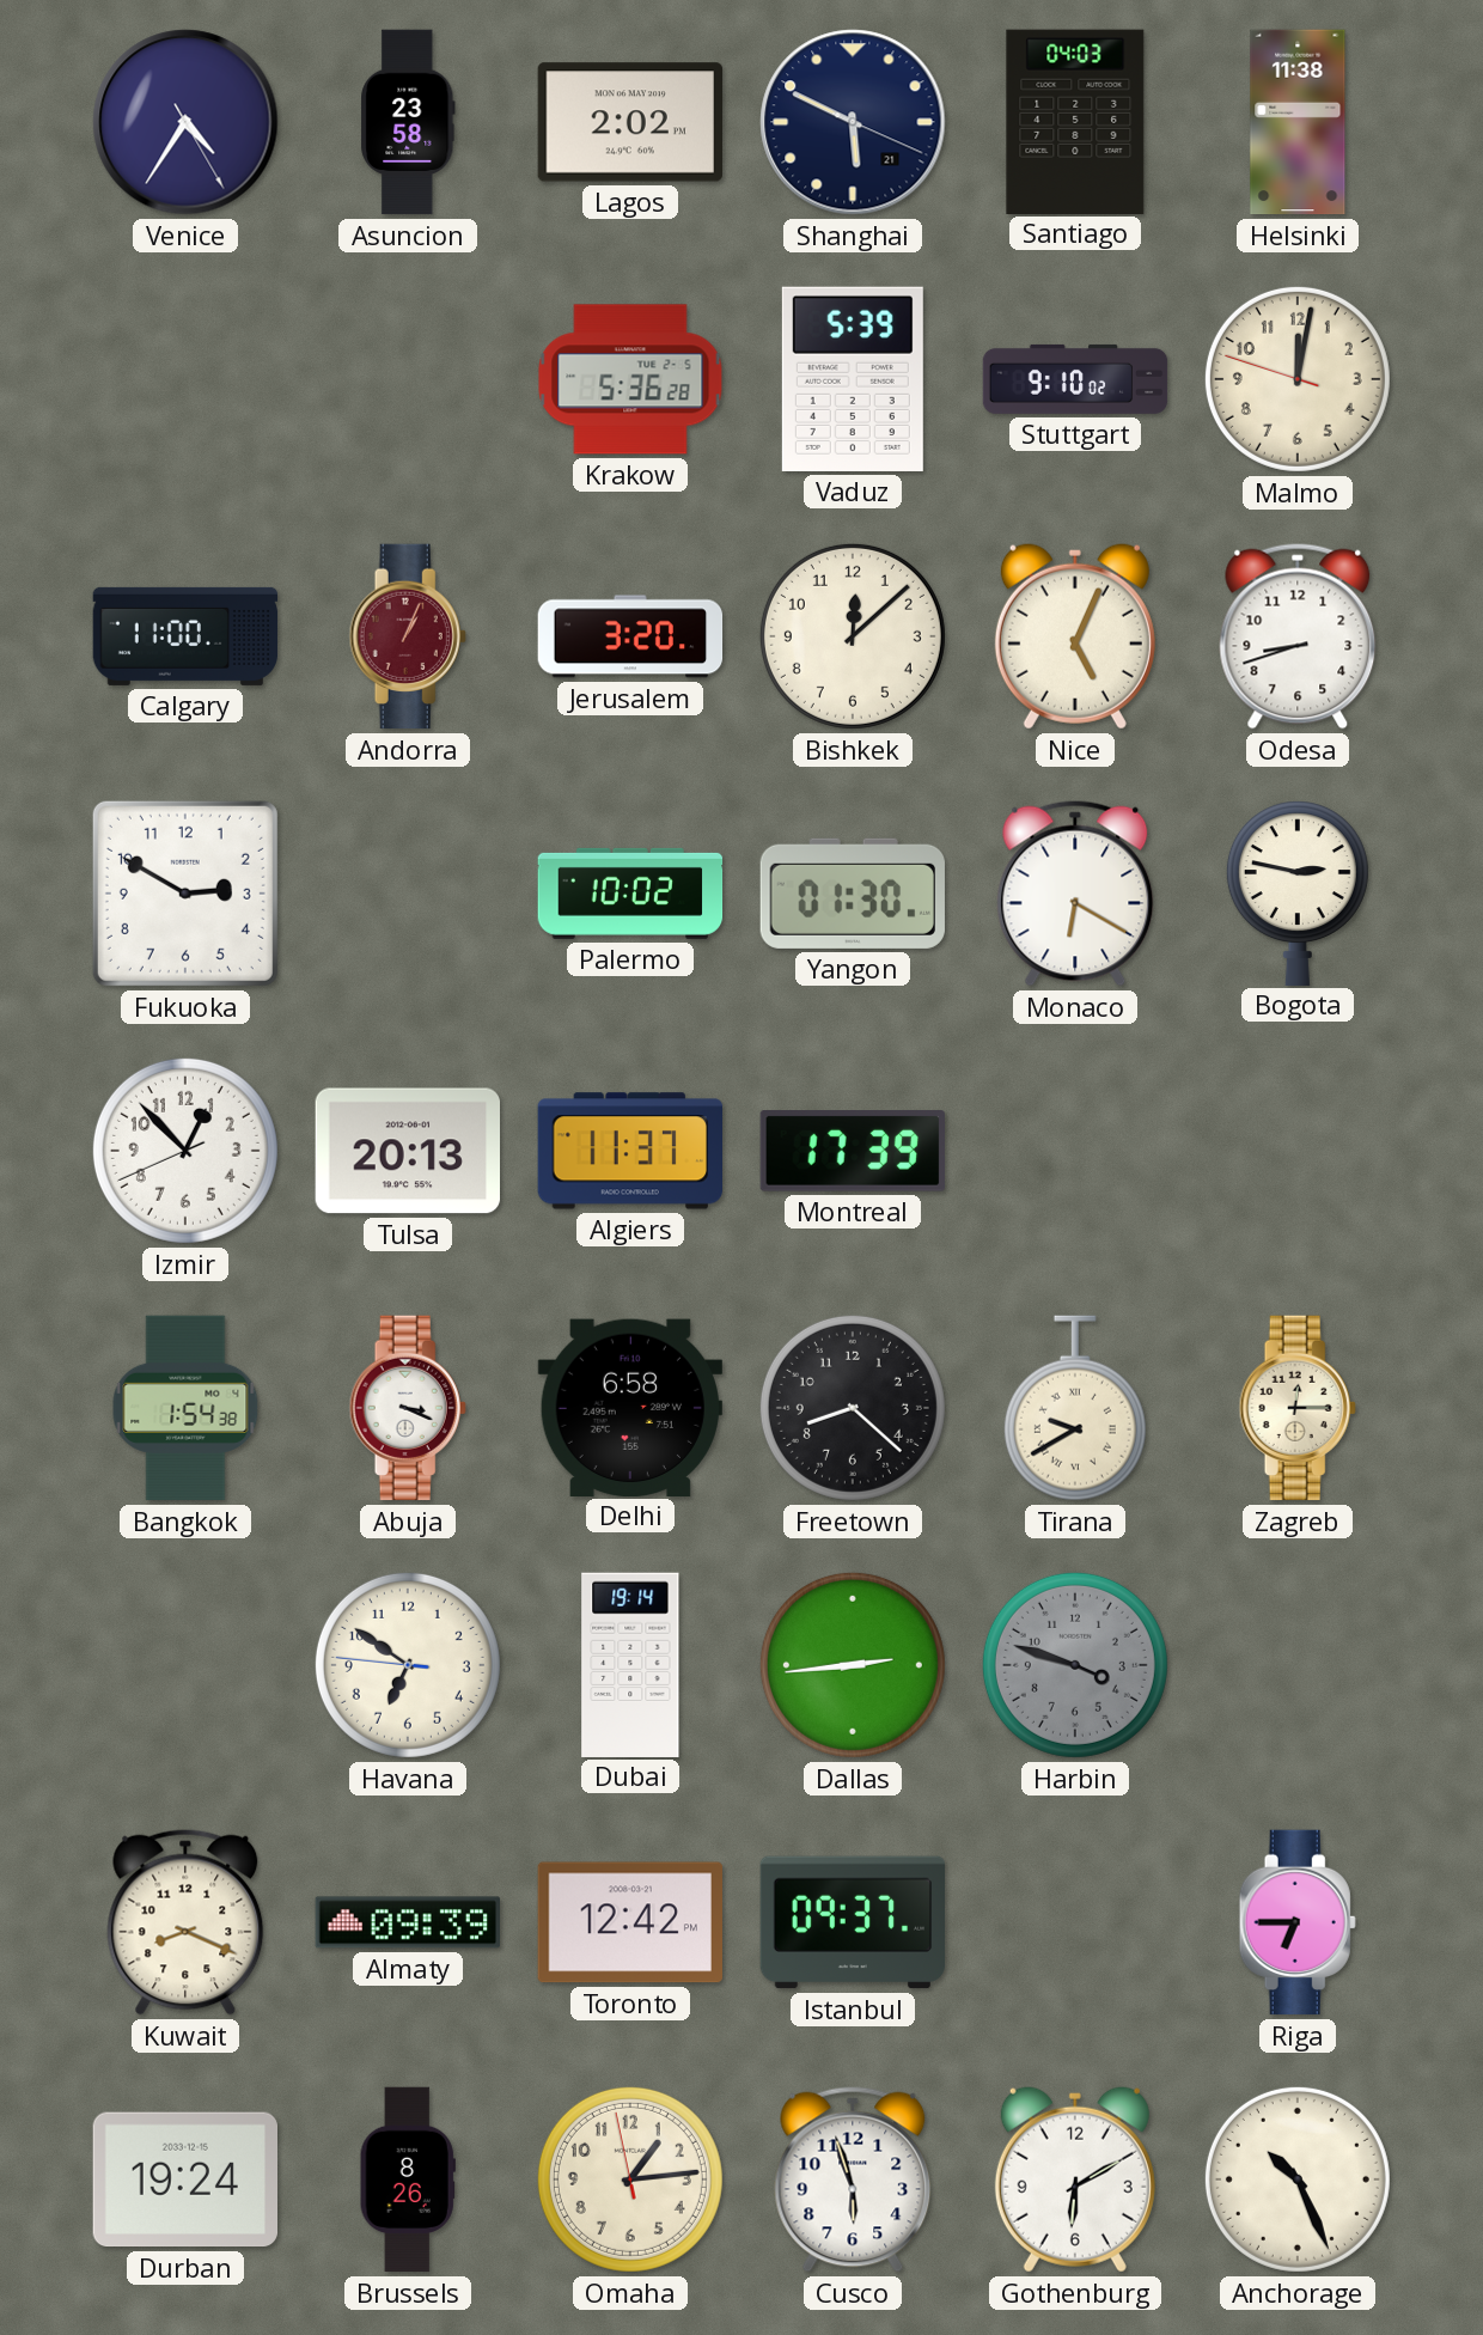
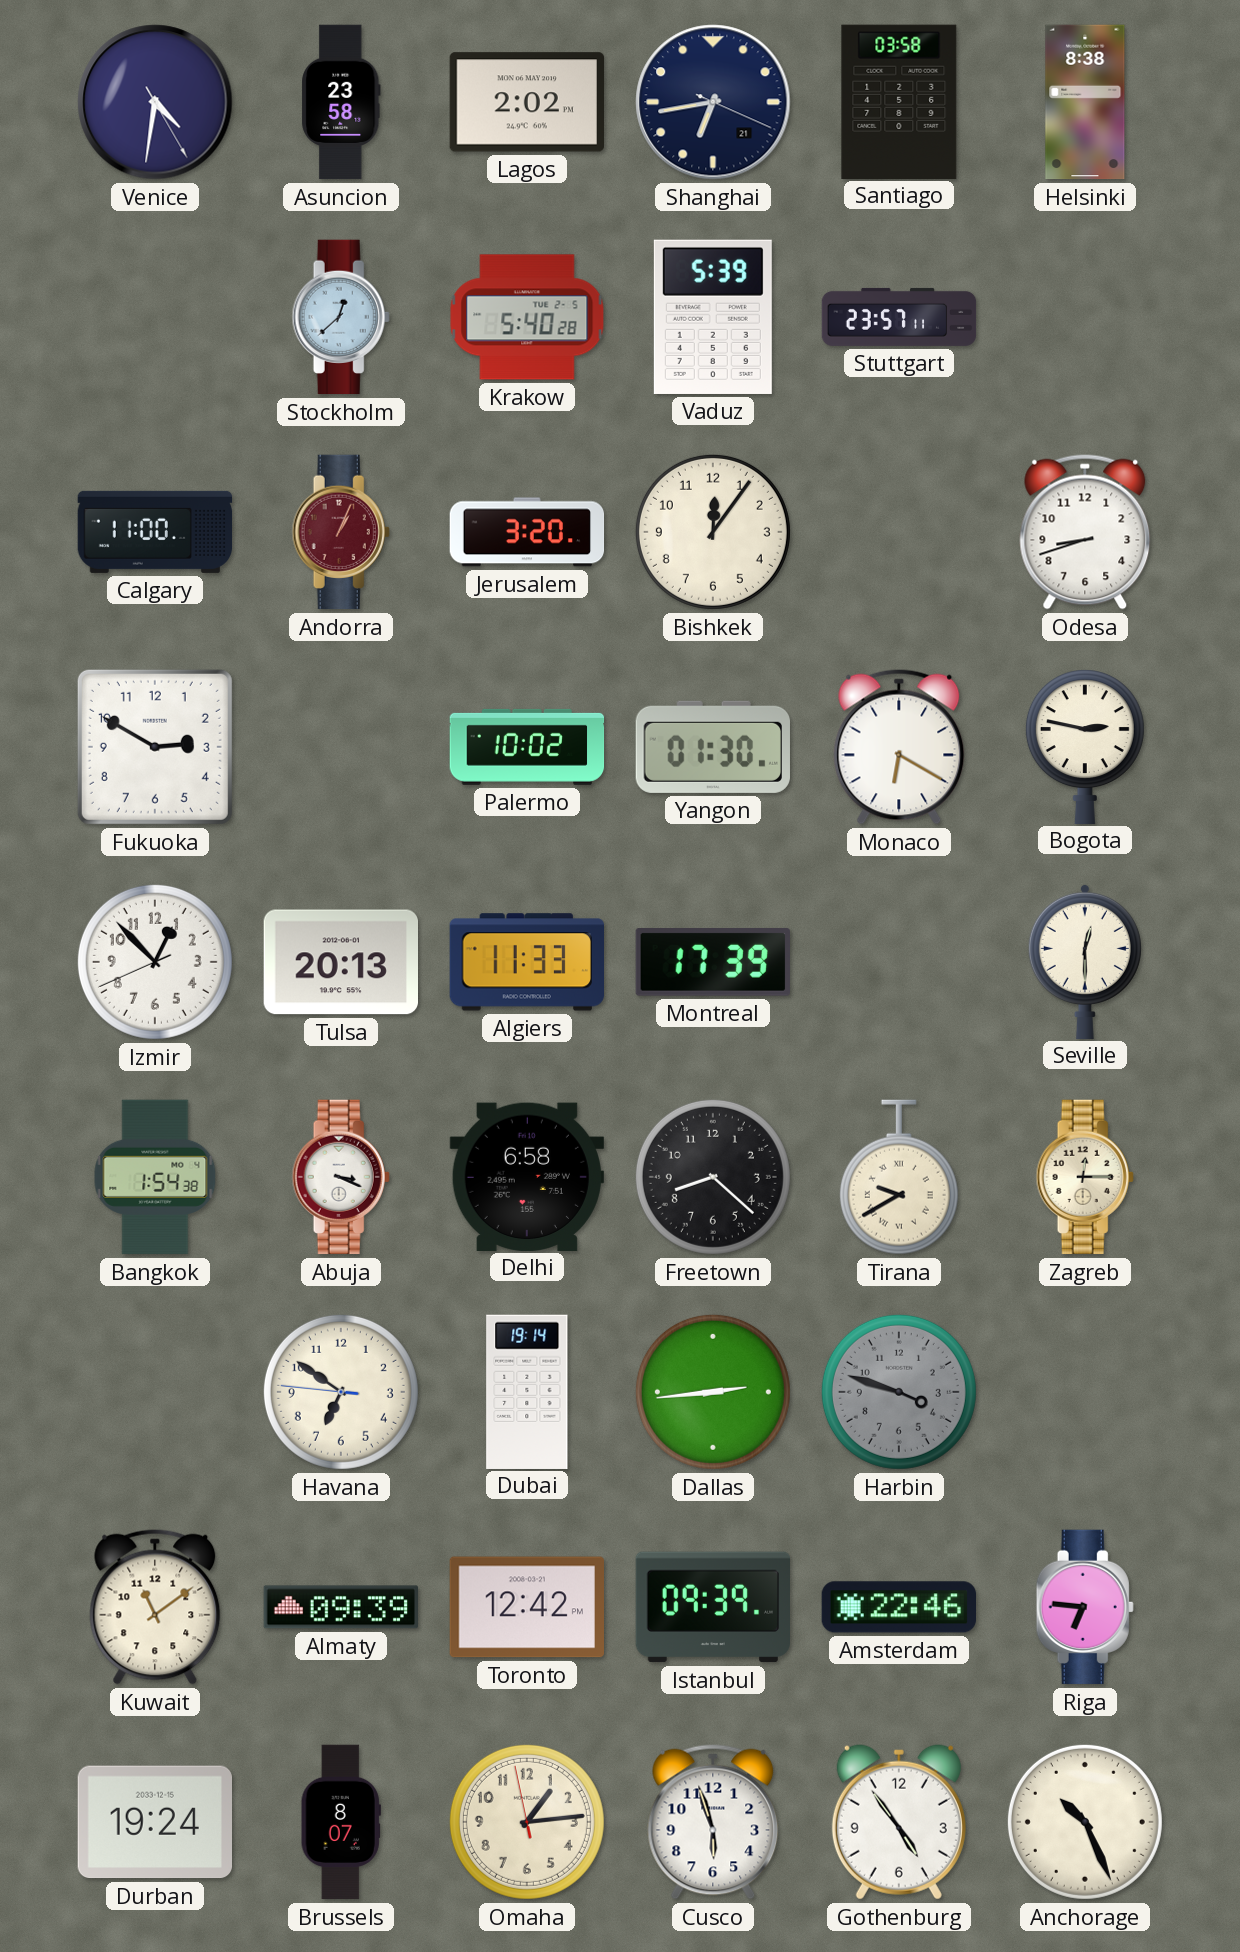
Venice: 4:35 -> 4:31 (155, 102)
Shanghai: 5:49 -> 6:43 (713, 102)
Santiago: 04:03 -> 03:58 (899, 101)
Helsinki: 11:38 -> 8:38 (1085, 102)
Stockholm: none -> 12:38 (341, 317)
Krakow: 5:36 -> 5:40 (527, 317)
Stuttgart: 9:10 -> 23:57 (899, 317)
Malmo: 12:01 -> none (1298, 379)
Bishkek: 12:08 -> 12:06 (713, 532)
Nice: 5:04 -> none (1075, 636)
Algiers: 11:37 -> 11:33 (526, 962)
Seville: none -> 12:30 (1085, 961)
Kuwait: 8:19 -> 11:09 (155, 1607)
Istanbul: 09:37 -> 09:39 (712, 1607)
Amsterdam: none -> 22:46 (898, 1607)
Riga: 6:45 -> 6:46 (1085, 1607)
Brussels: 8:26 -> 8:07 (341, 1822)
Gothenburg: 6:10 -> 4:54 (899, 1822)
